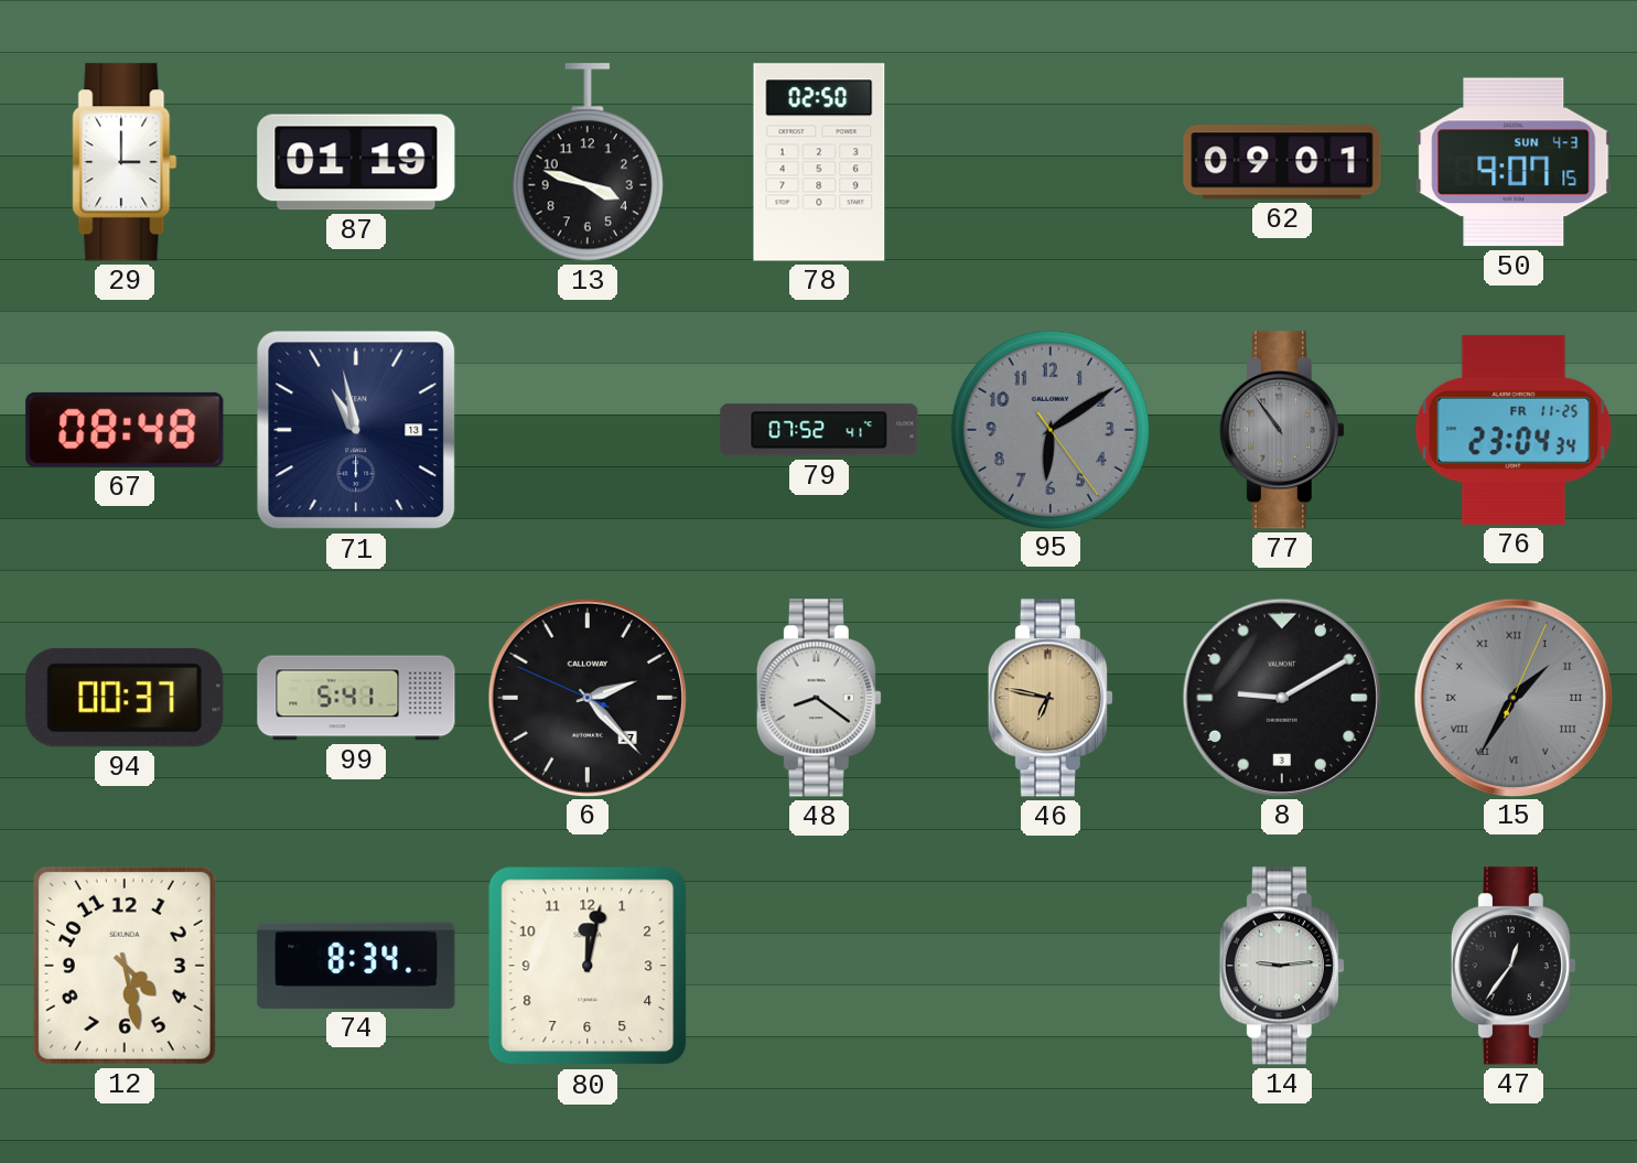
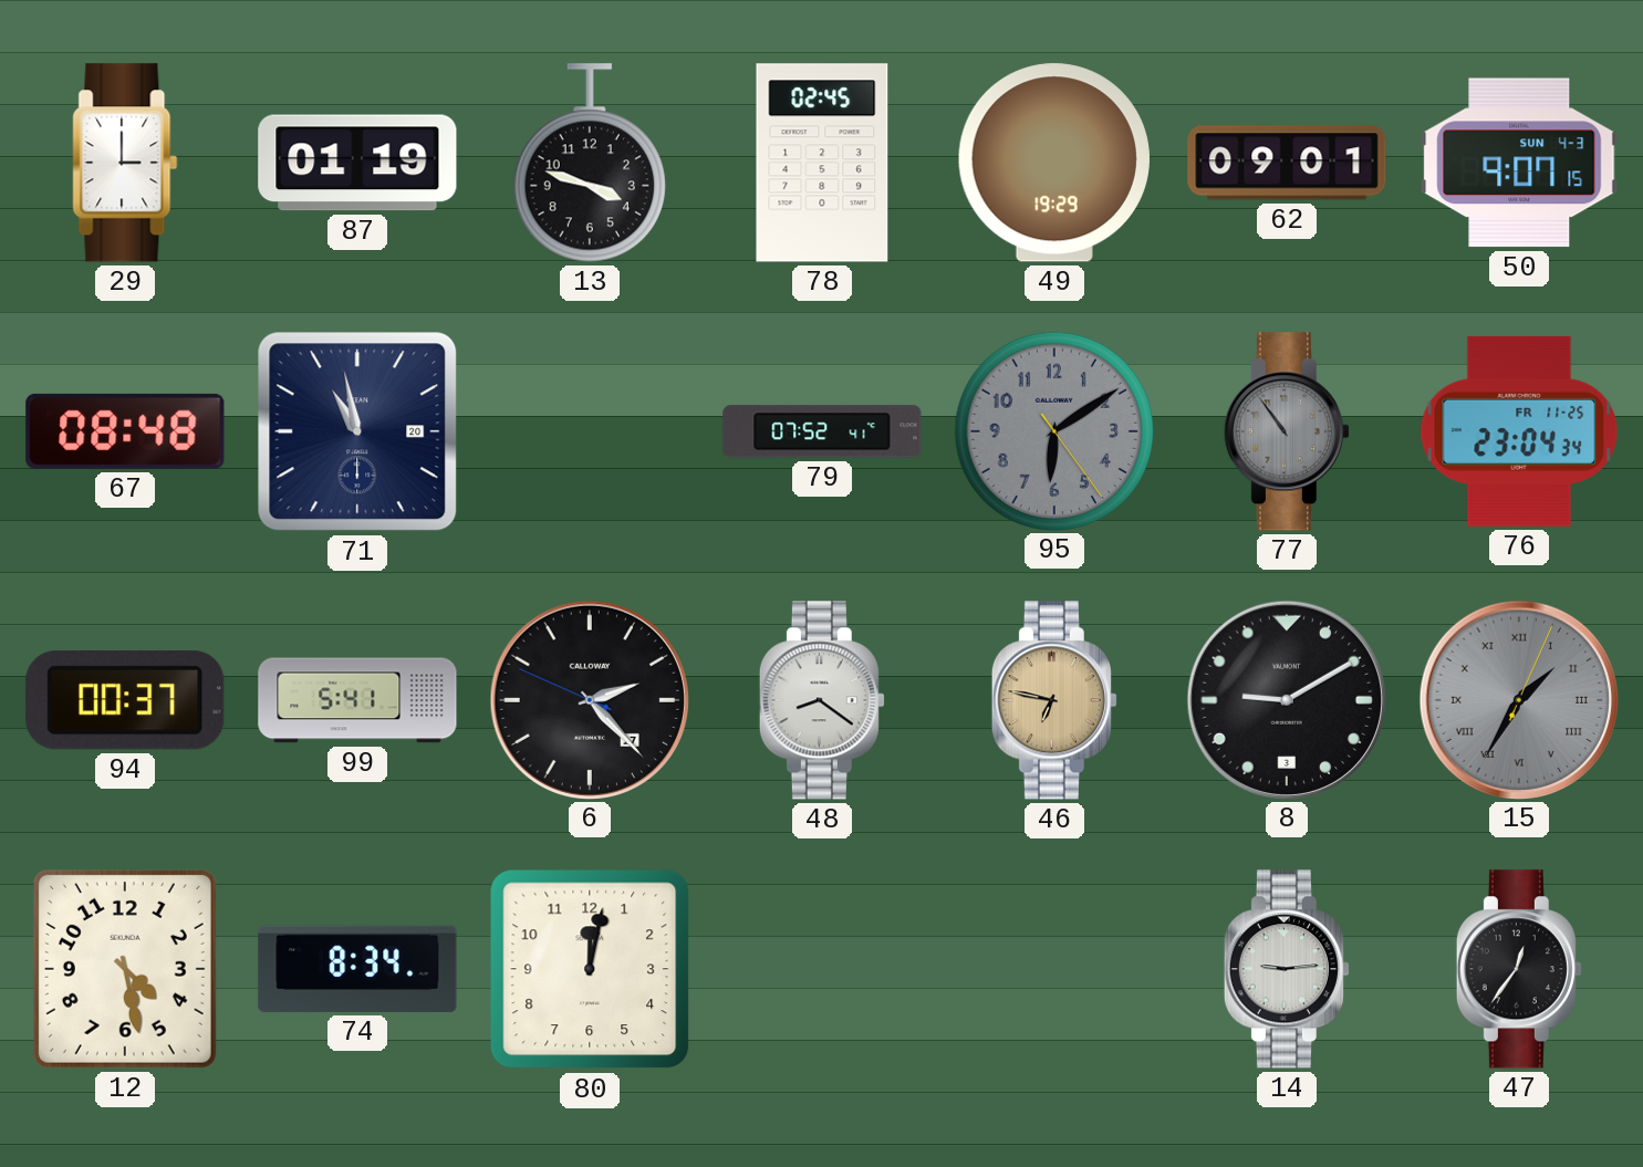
78: 02:50 -> 02:45 (822, 163)
49: none -> 19:29 (1054, 163)
71 date: 13 -> 20 (357, 431)
